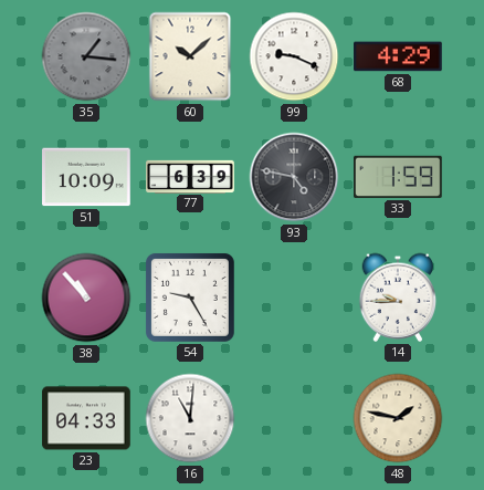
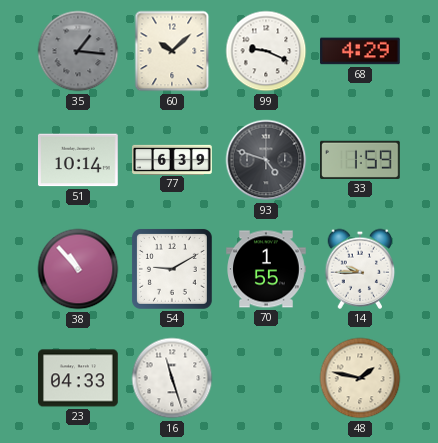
51: 10:09 -> 10:14 (78, 160)
93: 4:47 -> 4:48 (266, 160)
54: 9:25 -> 9:10 (172, 269)
70: none -> 1:55 (266, 269)
16: 11:01 -> 11:27 (172, 378)
